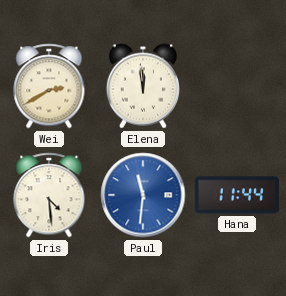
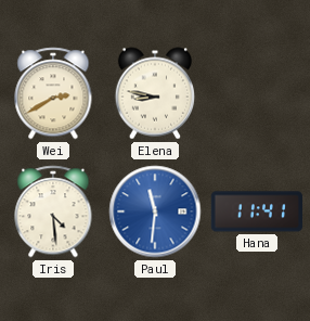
Elena: 11:59 -> 8:47 (154, 93)
Hana: 11:44 -> 11:41 (257, 211)
